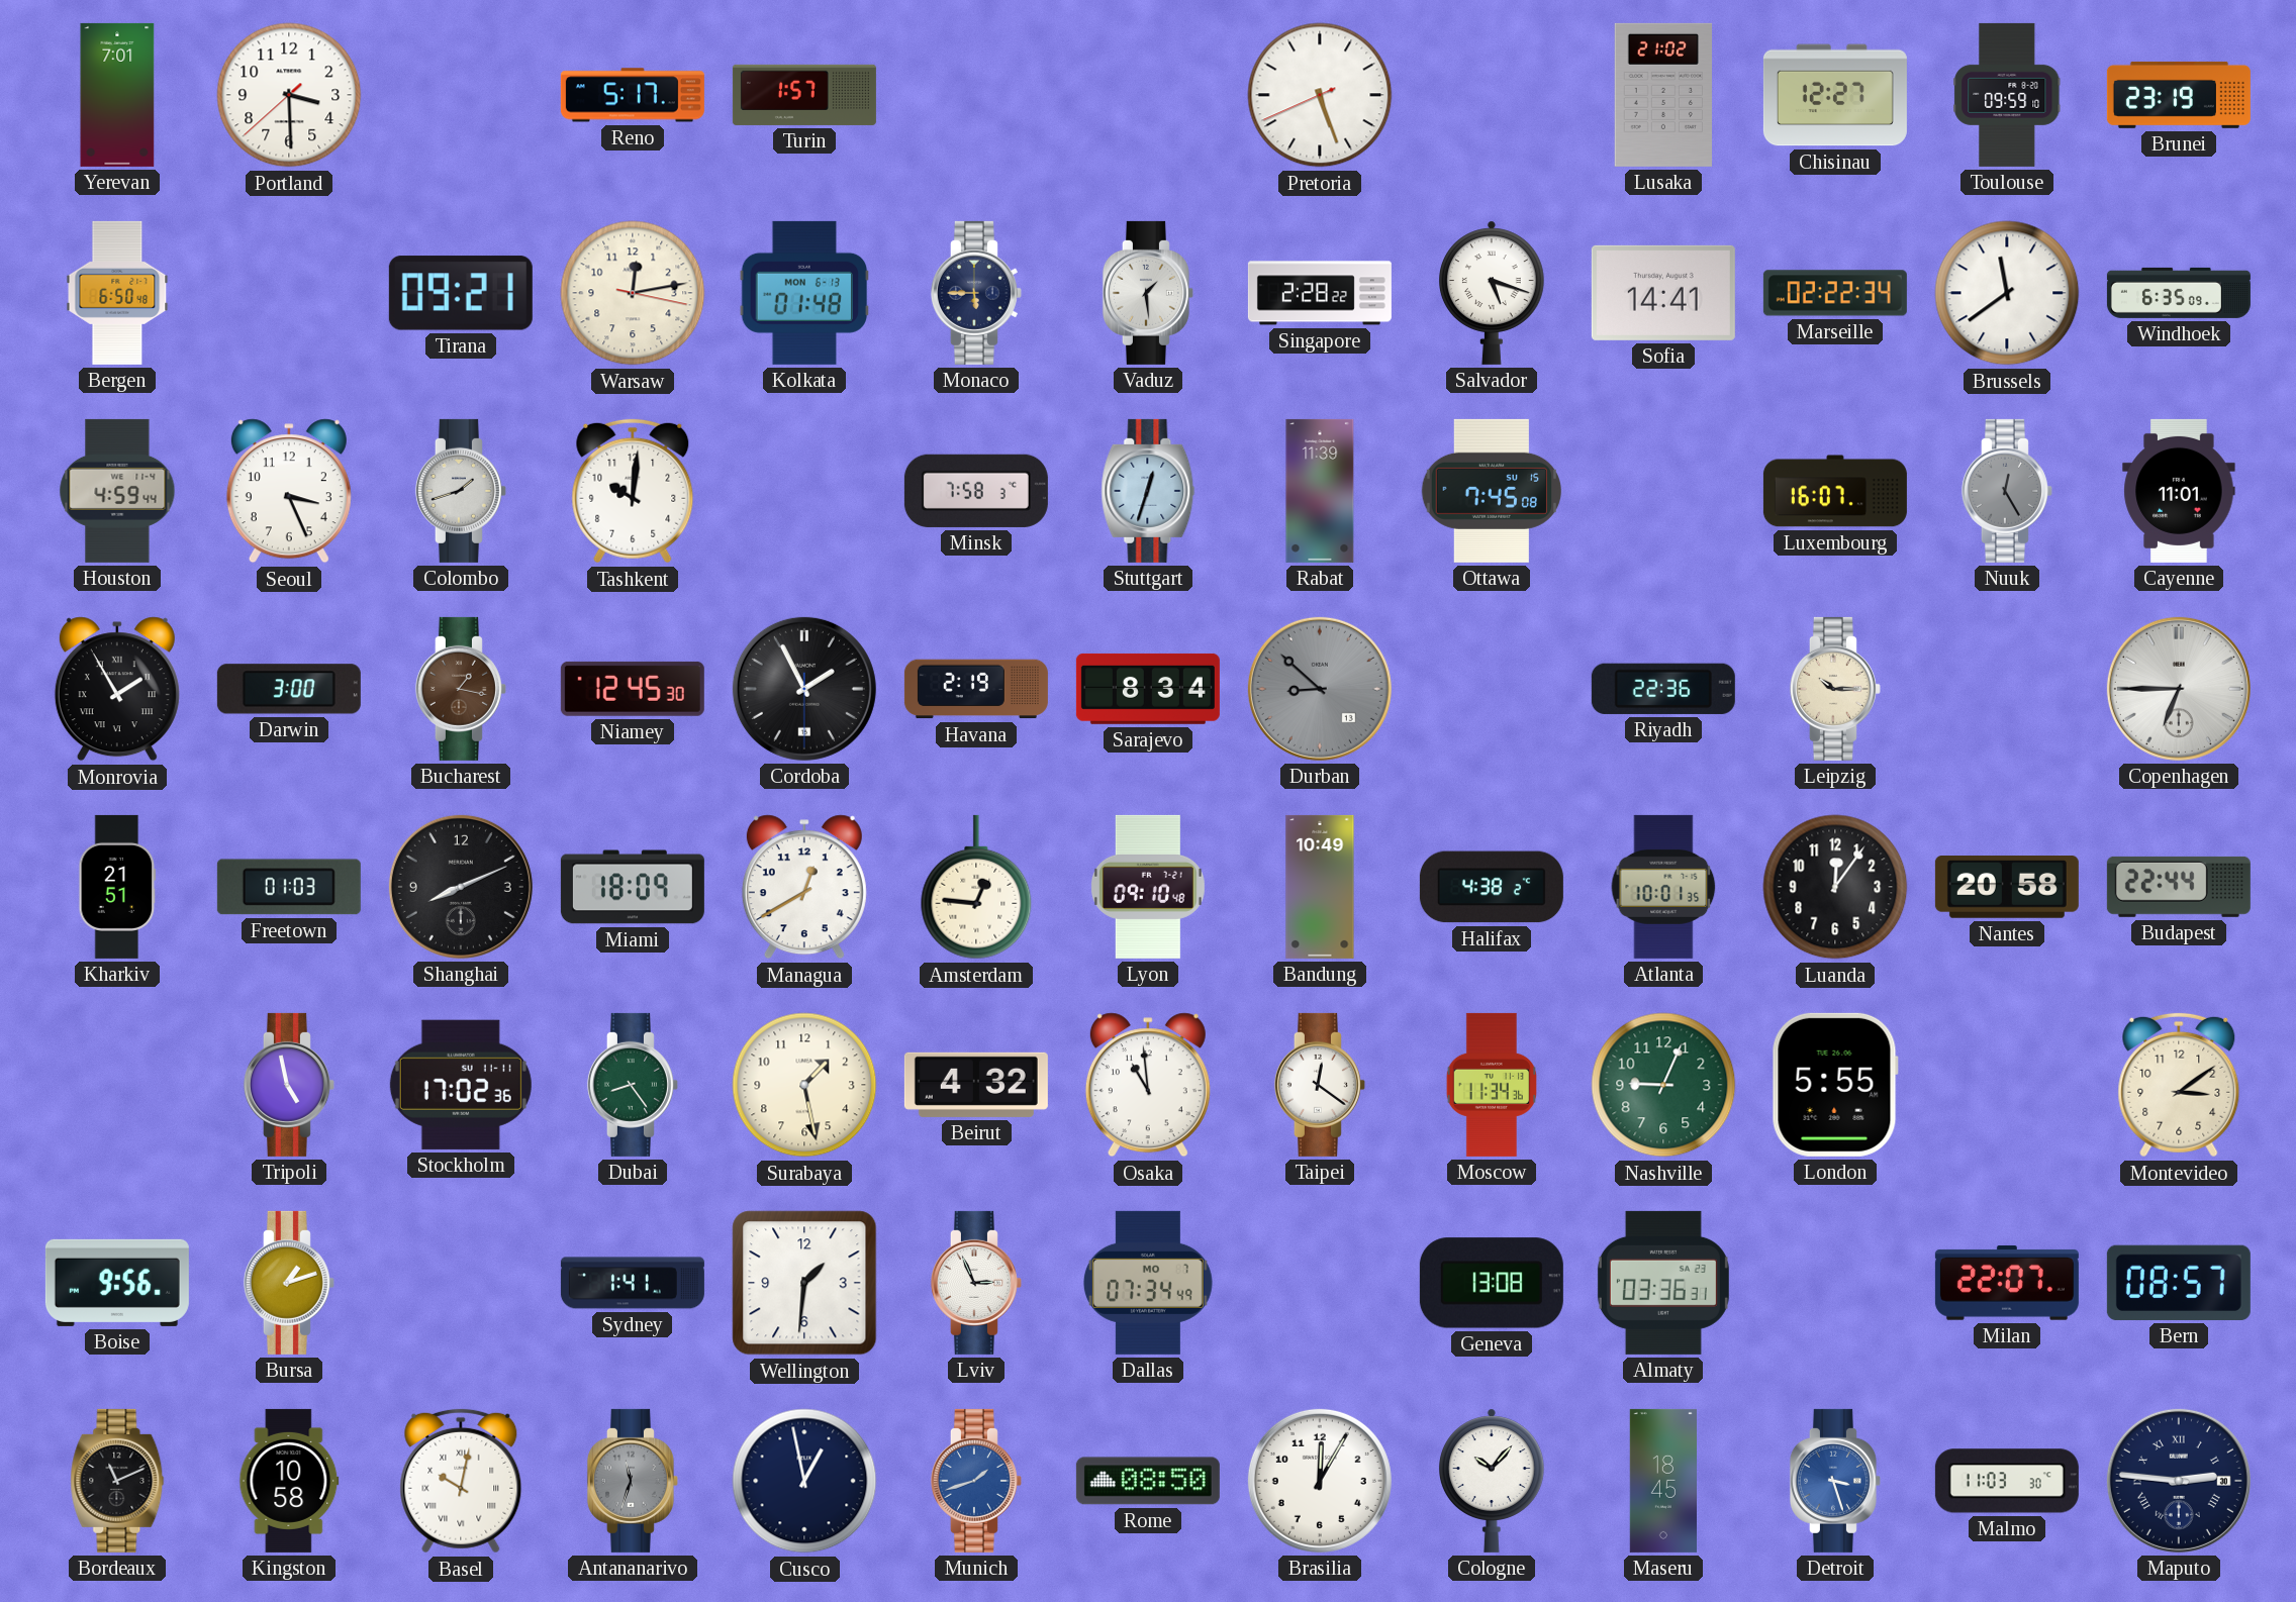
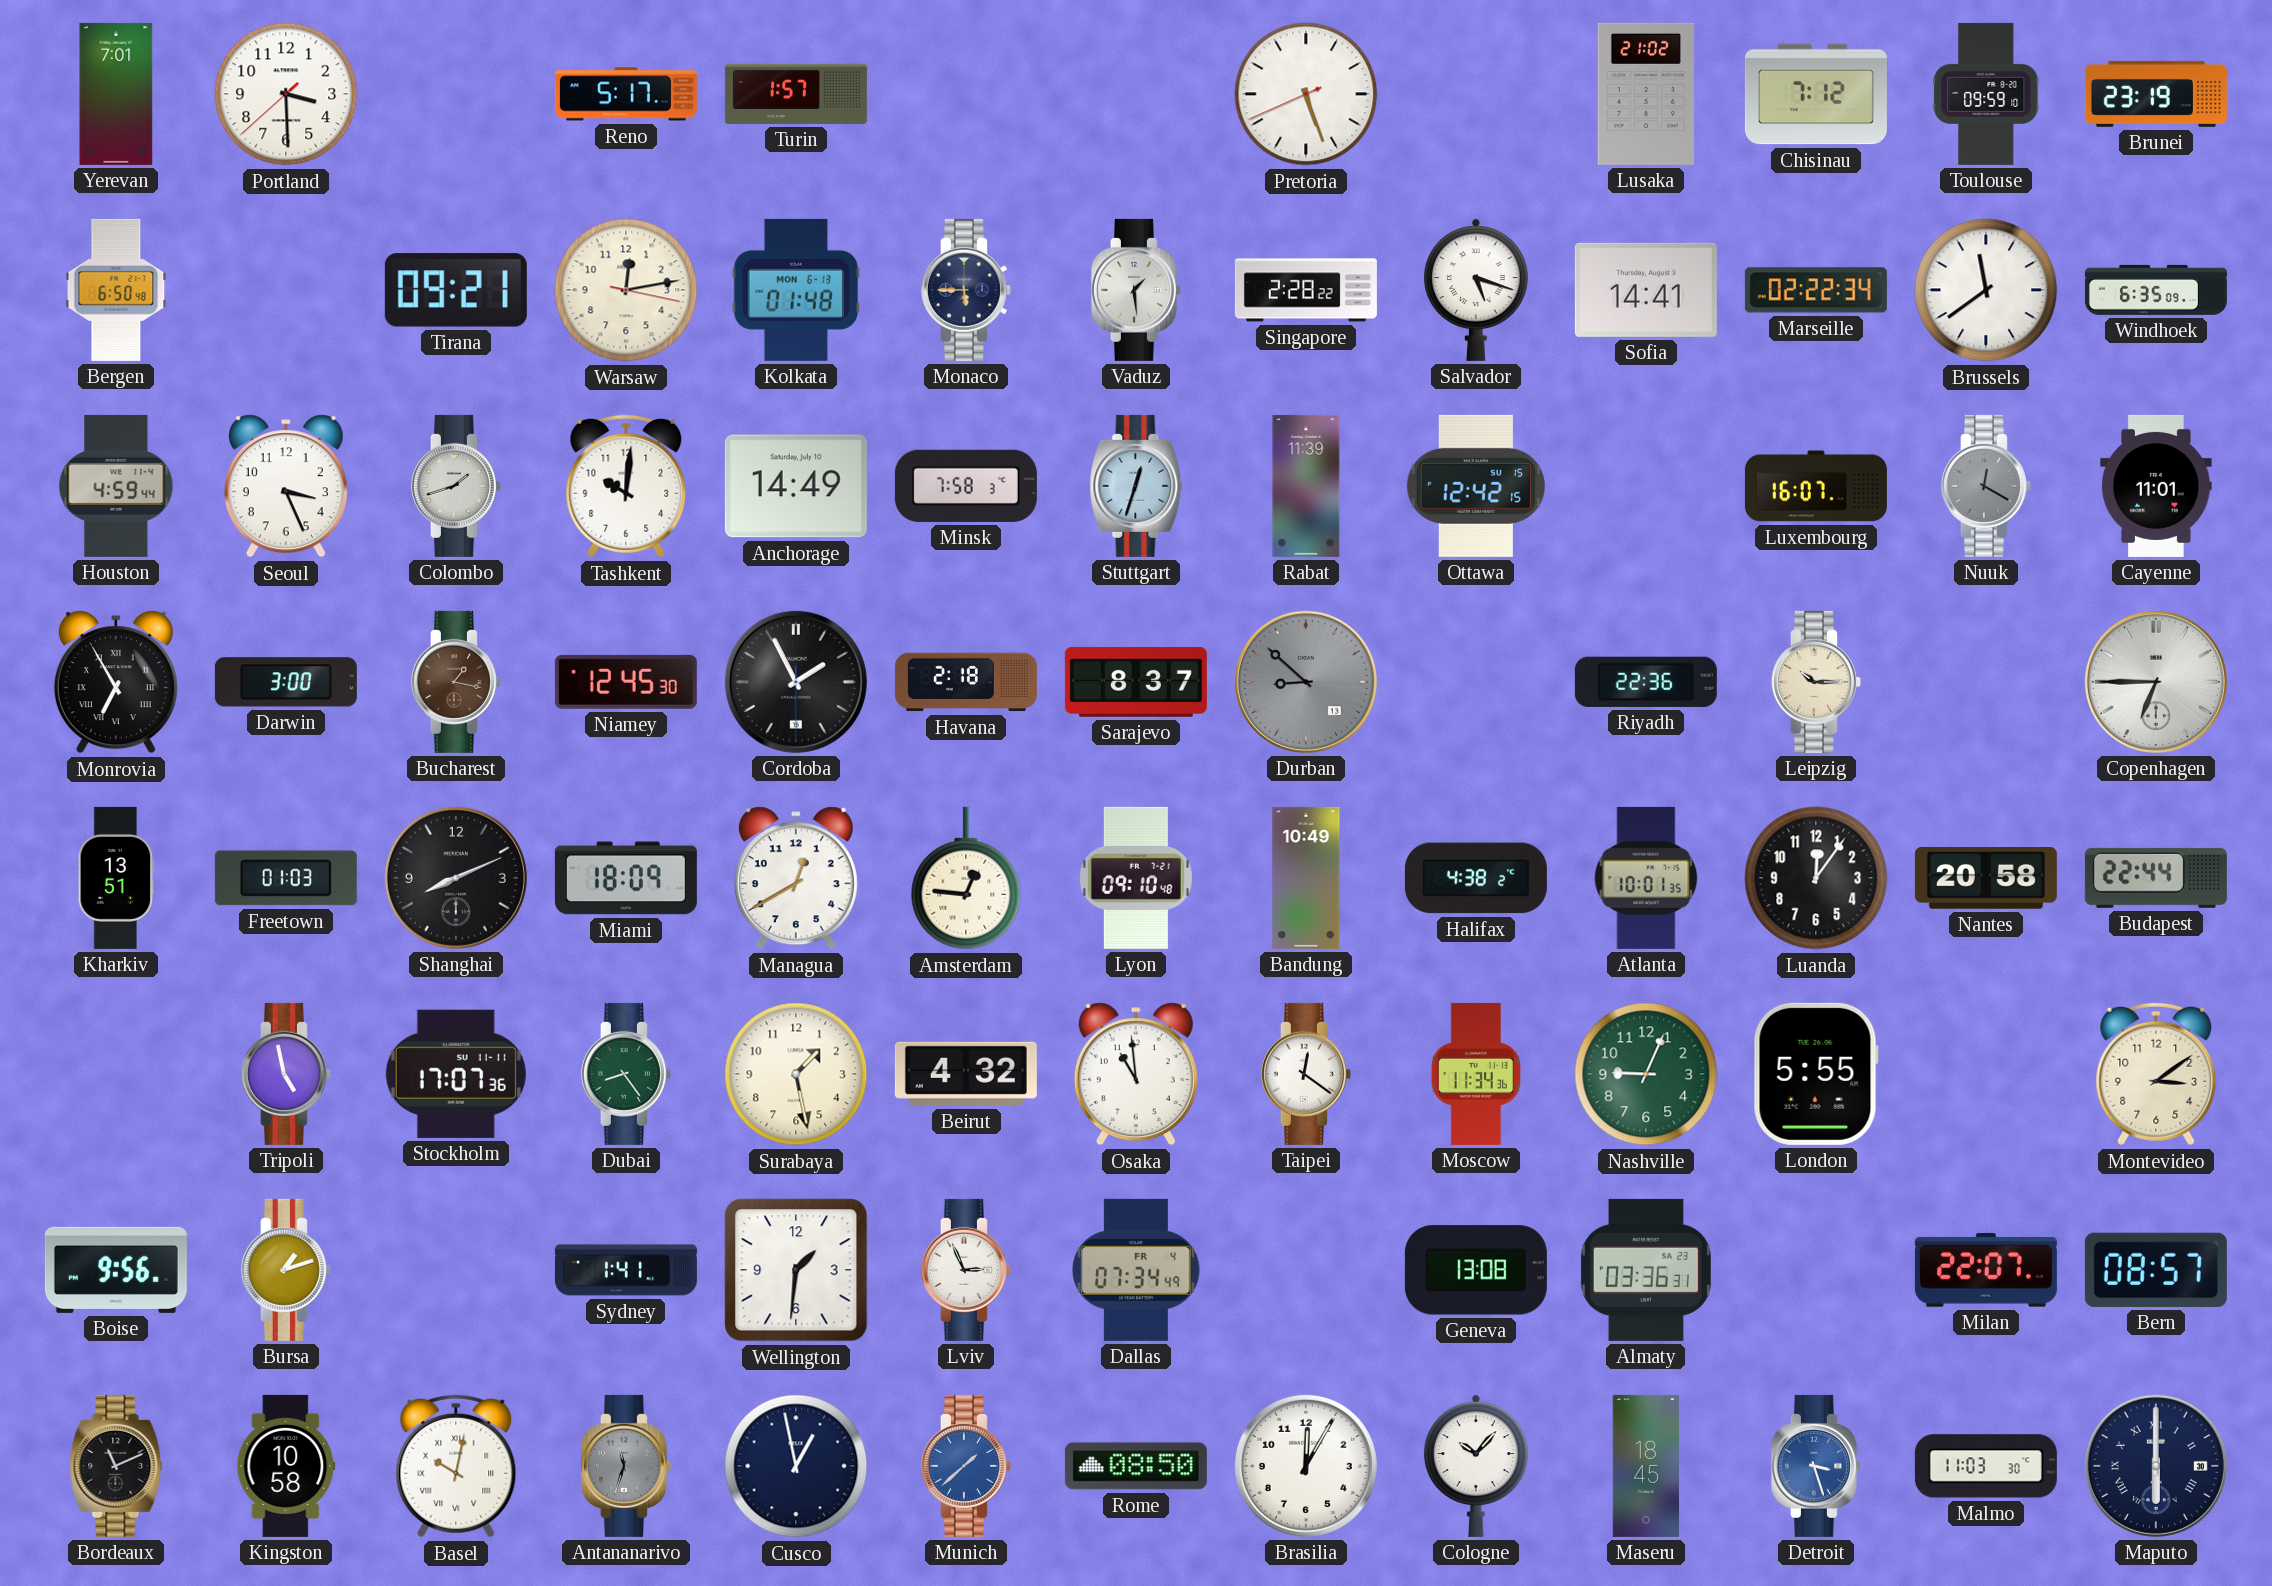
Chisinau: 12:27 -> 7:12 (1816, 94)
Anchorage: none -> 14:49 (796, 486)
Ottawa: 7:45 -> 12:42 (1476, 486)
Nuuk: 12:25 -> 12:20 (1986, 486)
Monrovia: 1:55 -> 6:55 (116, 682)
Havana: 2:19 -> 2:18 (966, 682)
Sarajevo: 8:34 -> 8:37 (1136, 682)
Kharkiv: 21:51 -> 13:51 (116, 878)
Stockholm: 17:02 -> 17:07 (456, 1074)
Dallas date: MO 7 -> FR 4 (1136, 1270)
Munich: 1:42 -> 1:38 (966, 1466)
Maputo: 2:46 -> 6:00 (2156, 1466)
